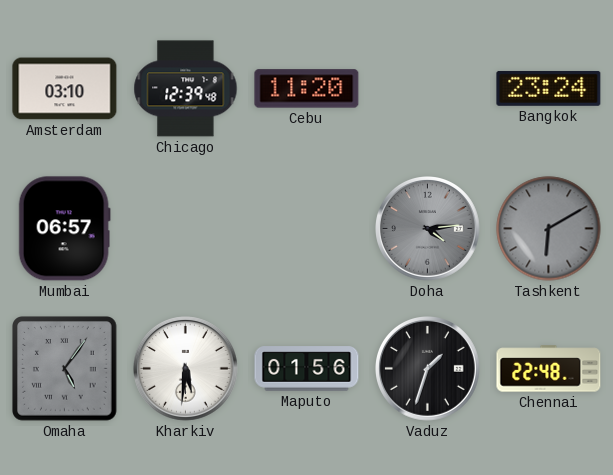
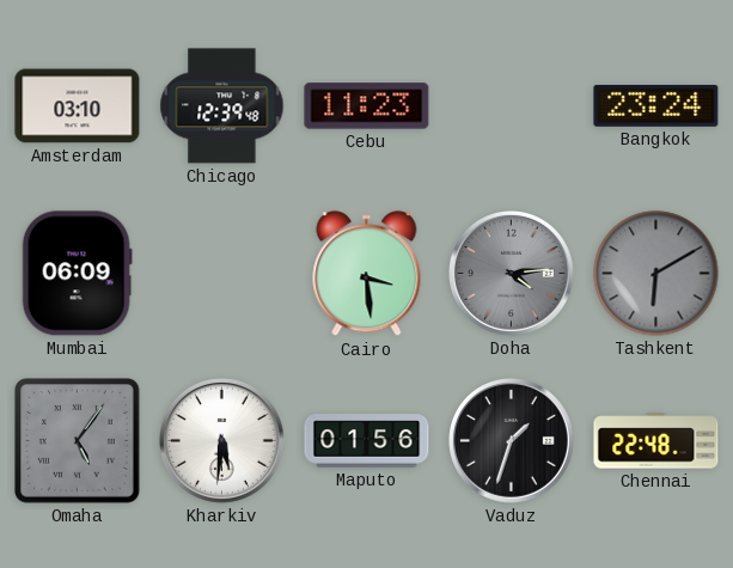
Cebu: 11:20 -> 11:23 (367, 106)
Mumbai: 06:57 -> 06:09 (77, 274)
Cairo: none -> 3:29 (367, 274)
